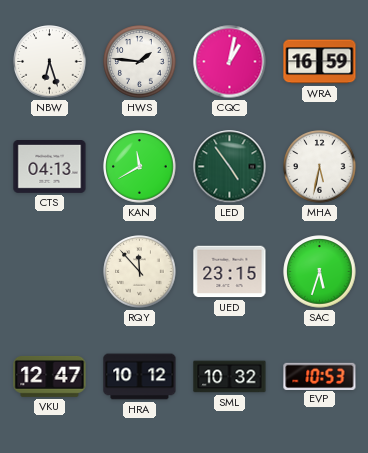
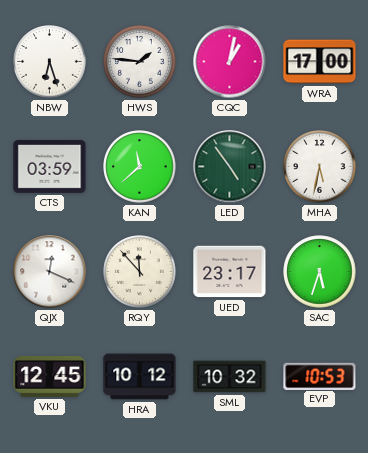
WRA: 16:59 -> 17:00 (320, 62)
CTS: 04:13 -> 03:59 (50, 167)
KAN: 11:40 -> 11:38 (140, 167)
QJX: none -> 12:19 (50, 272)
UED: 23:15 -> 23:17 (230, 272)
VKU: 12:47 -> 12:45 (50, 376)
